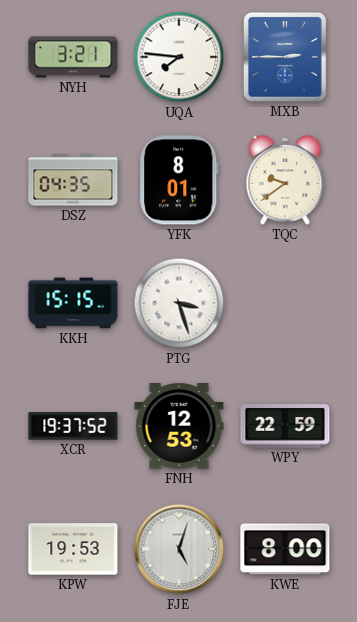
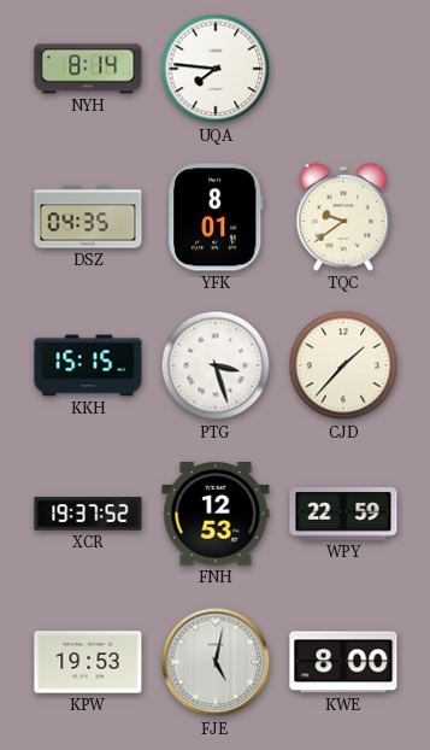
NYH: 3:21 -> 8:14 (88, 69)
MXB: 2:45 -> none (285, 57)
CJD: none -> 1:37 (343, 365)
FJE: 5:03 -> 5:02 (216, 662)
